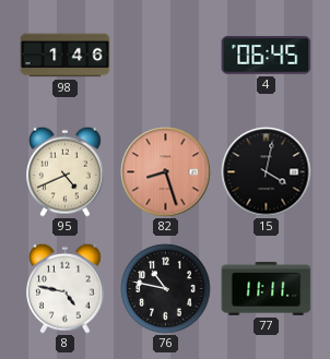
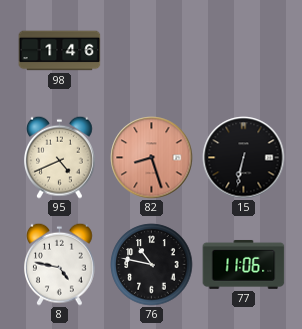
4: 06:45 -> none (267, 56)
15: 4:02 -> 6:32 (244, 158)
77: 11:11 -> 11:06 (244, 264)
